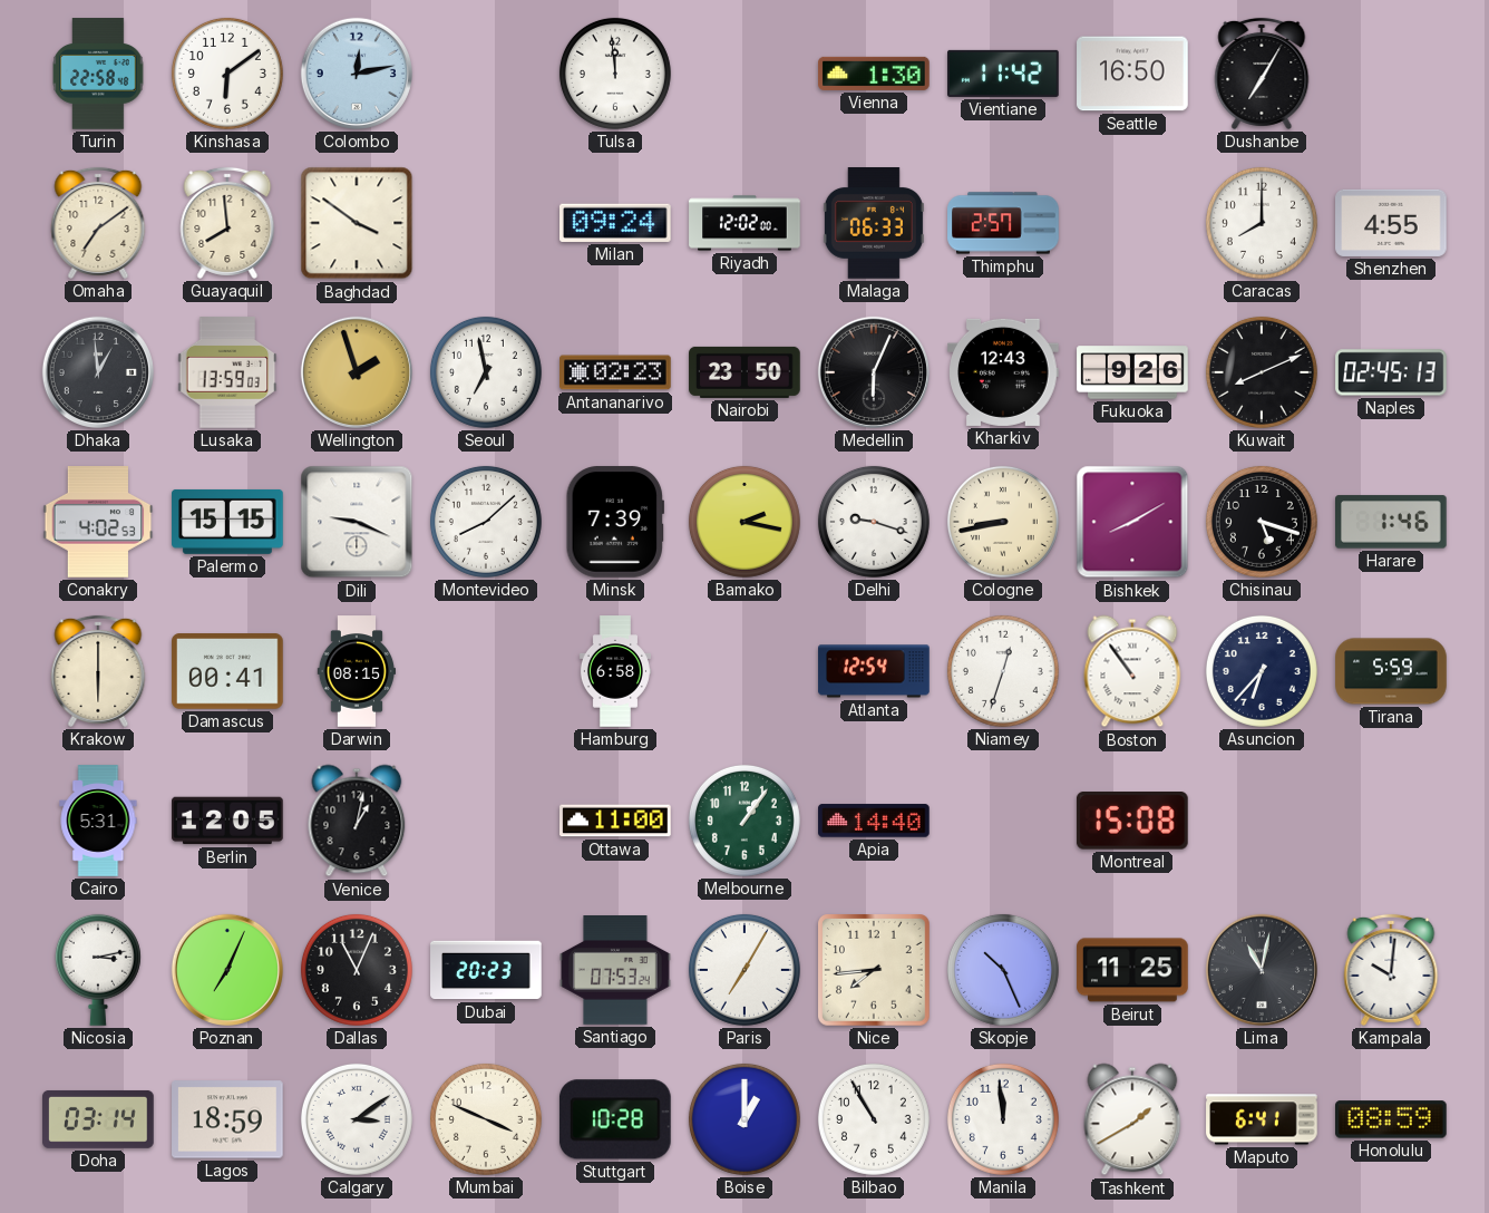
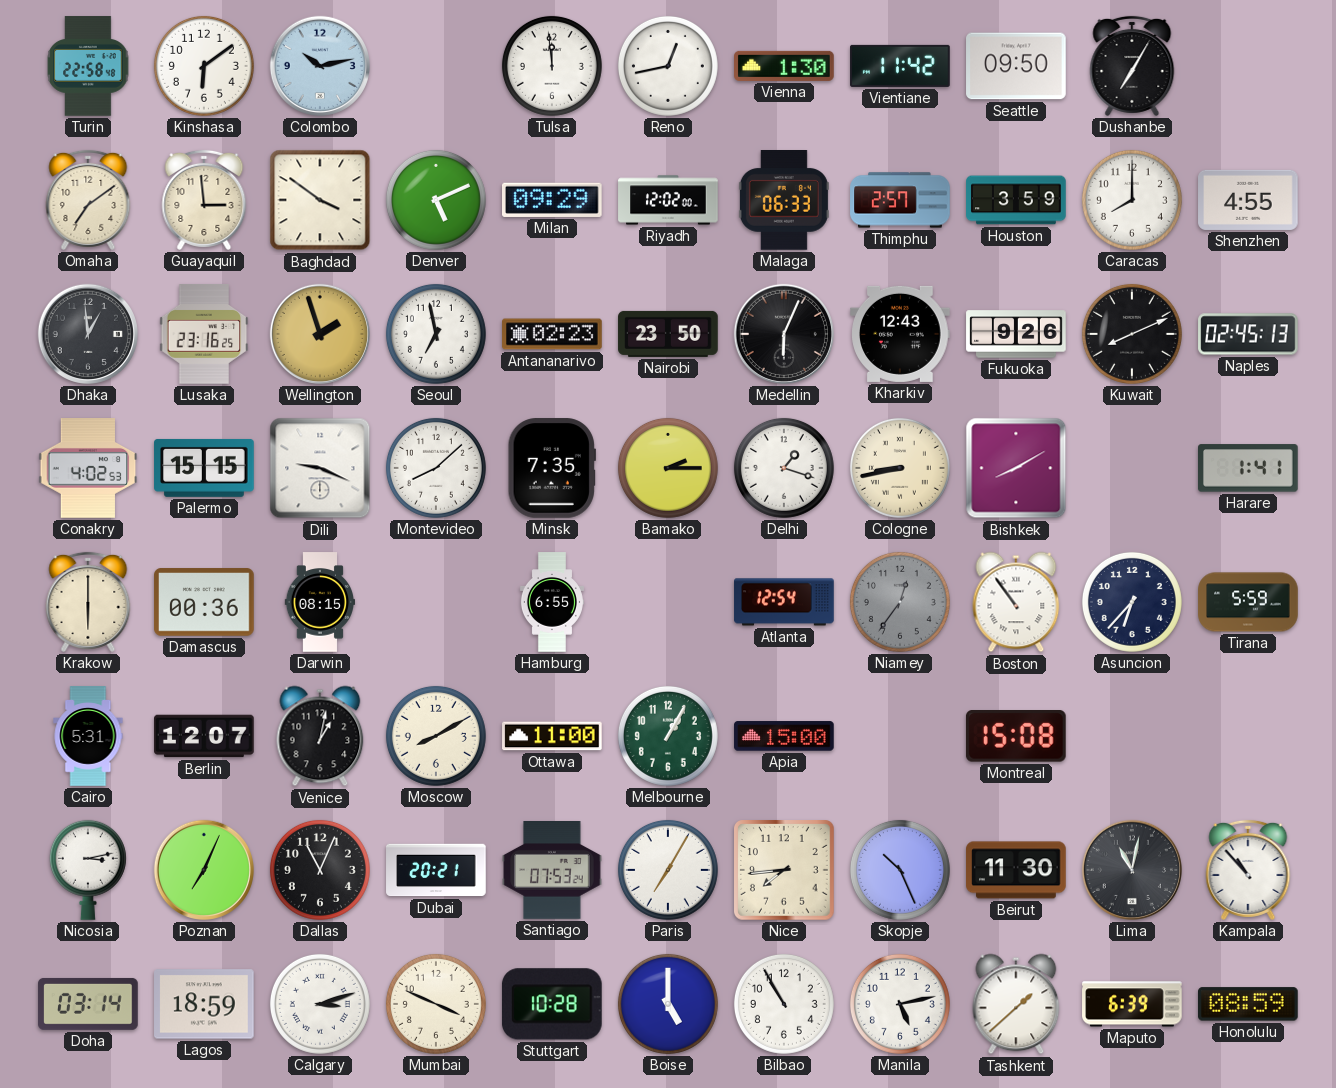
Colombo: 12:13 -> 10:13 (320, 66)
Reno: none -> 12:43 (668, 66)
Seattle: 16:50 -> 09:50 (1016, 66)
Guayaquil: 7:59 -> 2:59 (204, 200)
Denver: none -> 5:11 (436, 200)
Milan: 09:24 -> 09:29 (553, 200)
Houston: none -> 3:59 (1016, 200)
Lusaka: 13:59 -> 23:16 (204, 334)
Minsk: 7:39 -> 7:35 (552, 468)
Bamako: 2:17 -> 2:15 (668, 468)
Delhi: 9:18 -> 1:18 (784, 468)
Chisinau: 5:18 -> none (1262, 522)
Harare: 1:46 -> 1:41 (1249, 468)
Damascus: 00:41 -> 00:36 (204, 602)
Hamburg: 6:58 -> 6:55 (552, 602)
Niamey: 12:33 -> 12:36 (900, 602)
Niamey dial: white -> grey (900, 602)
Berlin: 12:05 -> 12:07 (204, 736)
Moscow: none -> 8:10 (436, 736)
Melbourne: 1:06 -> 1:05 (668, 736)
Apia: 14:40 -> 15:00 (784, 736)
Dubai: 20:23 -> 20:21 (436, 870)
Beirut: 11:25 -> 11:30 (1016, 870)
Kampala: 10:01 -> 10:53 (1248, 870)
Calgary: 3:09 -> 3:12 (320, 1004)
Boise: 1:00 -> 5:00 (668, 1004)
Manila: 11:59 -> 5:13 (900, 1004)
Tashkent: 1:40 -> 1:38 (1016, 1004)
Maputo: 6:41 -> 6:39 (1132, 1004)
